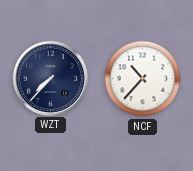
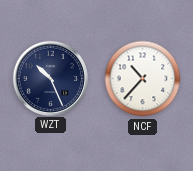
WZT: 7:37 -> 10:26 (50, 78)
